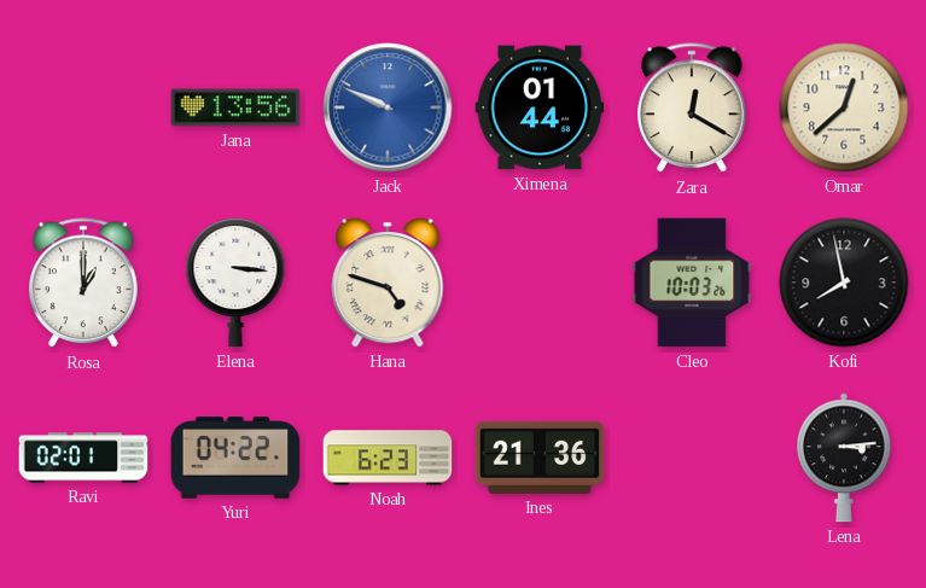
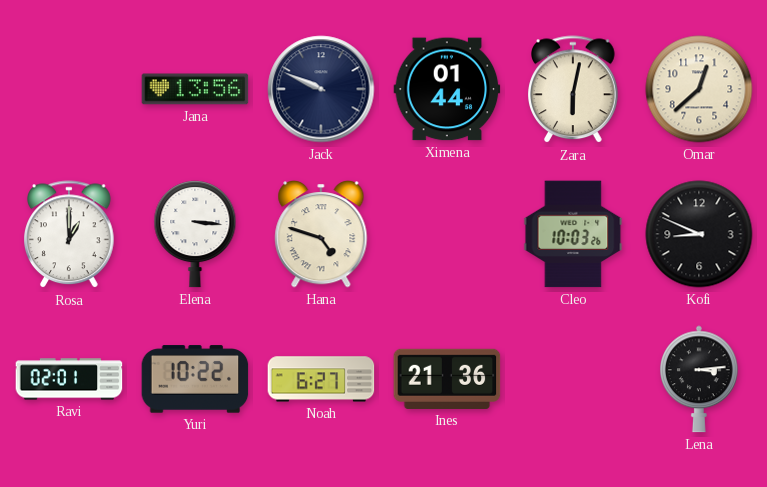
Jack dial: blue -> navy (321, 89)
Zara: 12:20 -> 6:02 (574, 90)
Kofi: 7:58 -> 8:49 (699, 234)
Yuri: 04:22 -> 10:22 (195, 379)
Noah: 6:23 -> 6:27 (321, 379)
